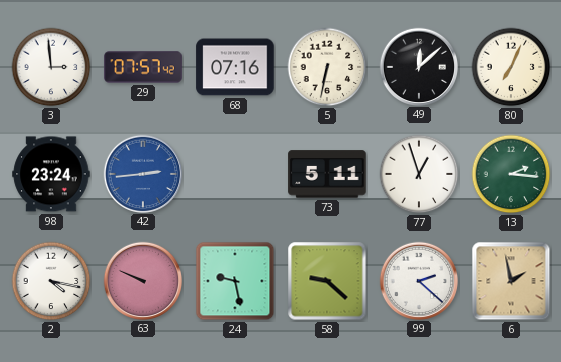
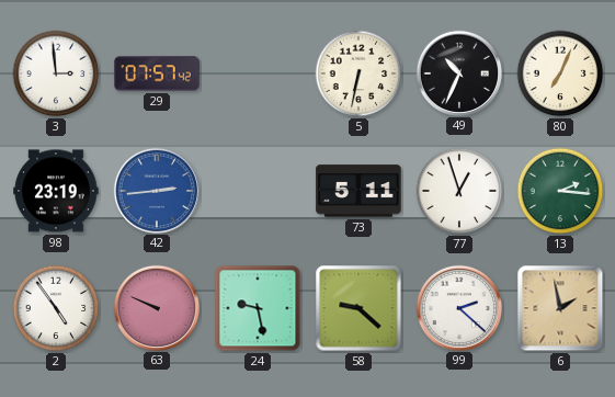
68: 07:16 -> none (235, 67)
49: 12:08 -> 10:34 (458, 72)
98: 23:24 -> 23:19 (56, 191)
2: 4:17 -> 4:54 (56, 308)
